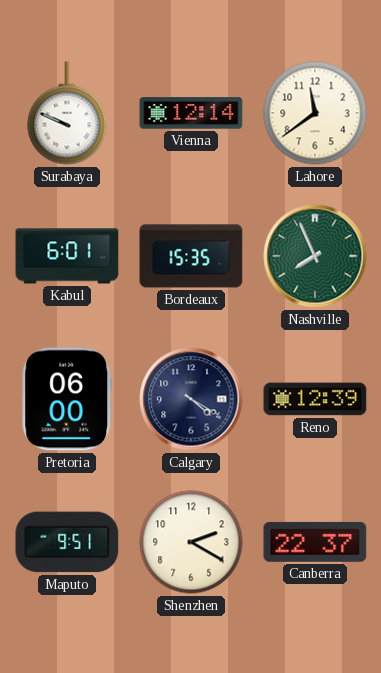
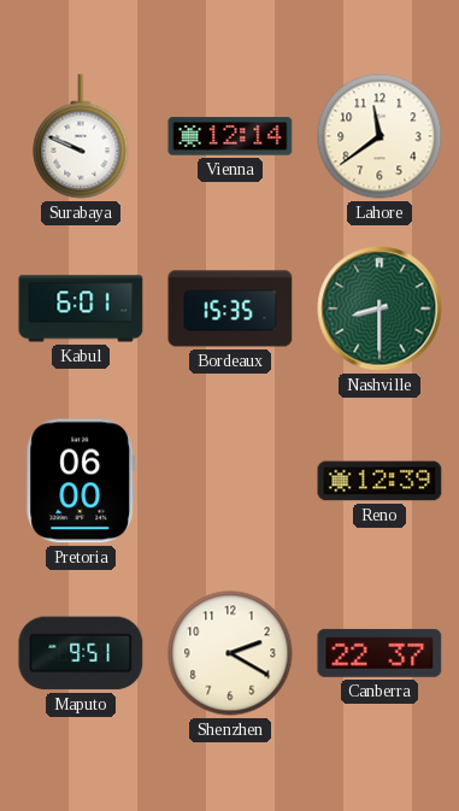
Nashville: 7:56 -> 8:30 (379, 308)
Calgary: 4:20 -> none (191, 399)
